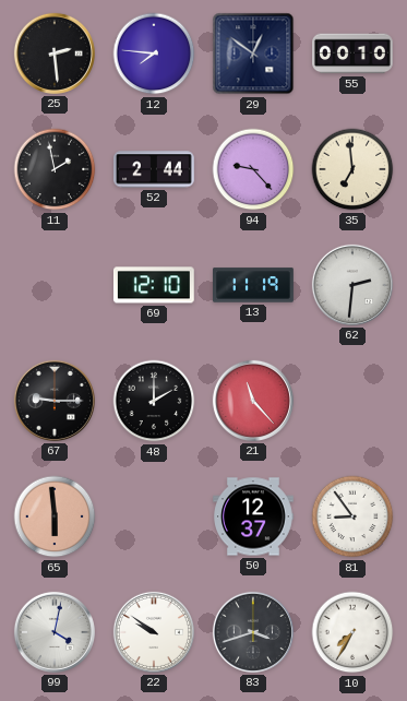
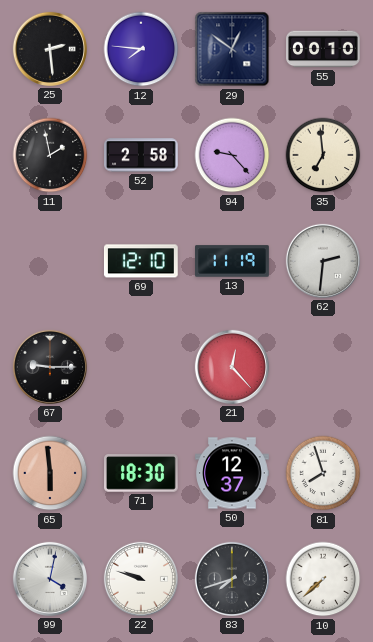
52: 2:44 -> 2:58 (142, 155)
48: 2:00 -> none (154, 401)
21: 11:23 -> 12:23 (232, 367)
71: none -> 18:30 (142, 473)
81: 8:54 -> 7:57 (323, 473)
22: 9:51 -> 9:48 (141, 579)
83: 3:42 -> 7:42 (232, 579)
10: 7:35 -> 7:38 (323, 579)
